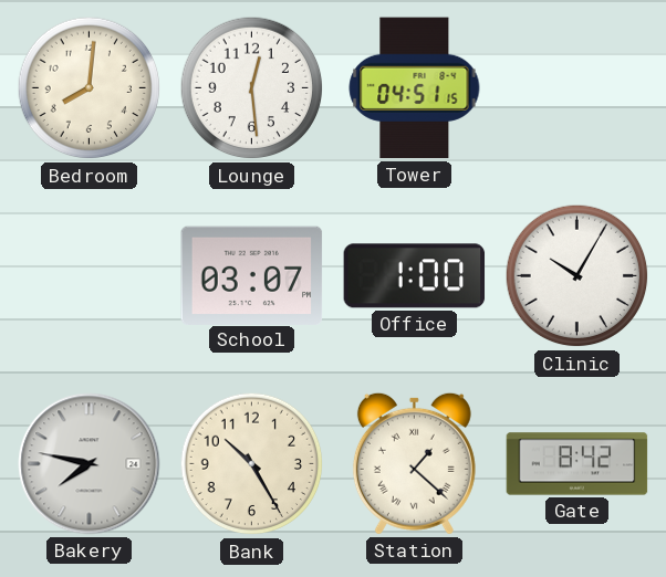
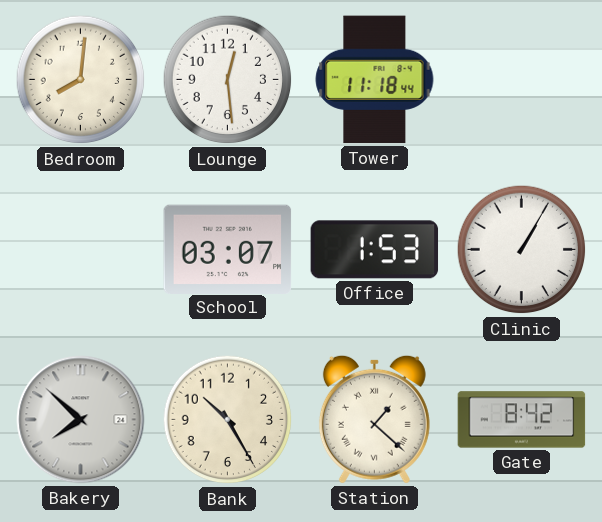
Tower: 04:51 -> 11:18 (375, 80)
Office: 1:00 -> 1:53 (375, 250)
Clinic: 10:05 -> 1:05 (522, 250)
Bakery: 7:47 -> 7:52 (81, 420)
